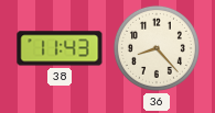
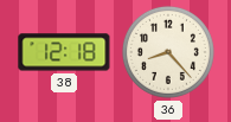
38: 11:43 -> 12:18 (64, 52)
